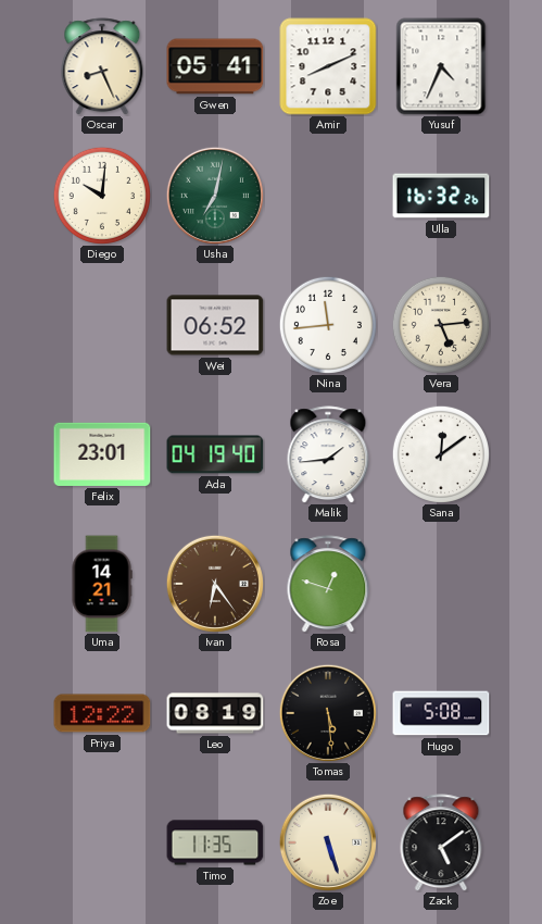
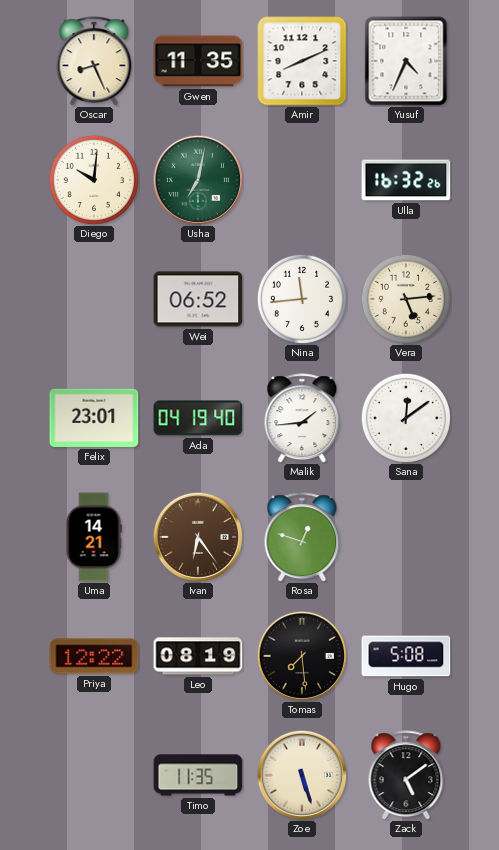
Gwen: 05:41 -> 11:35 (198, 61)
Tomas: 5:29 -> 7:29 (302, 656)
